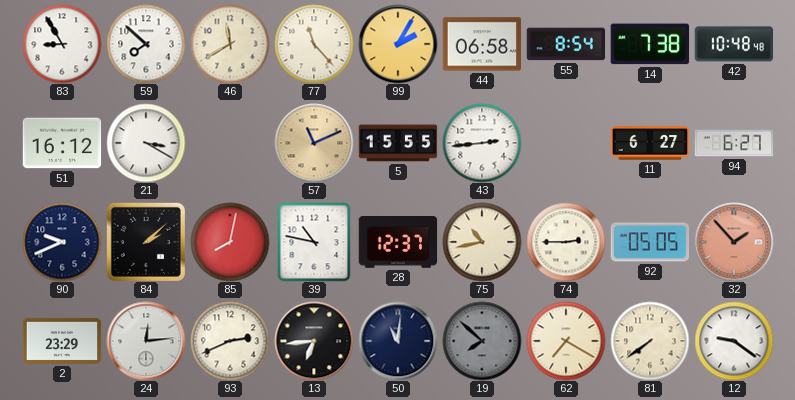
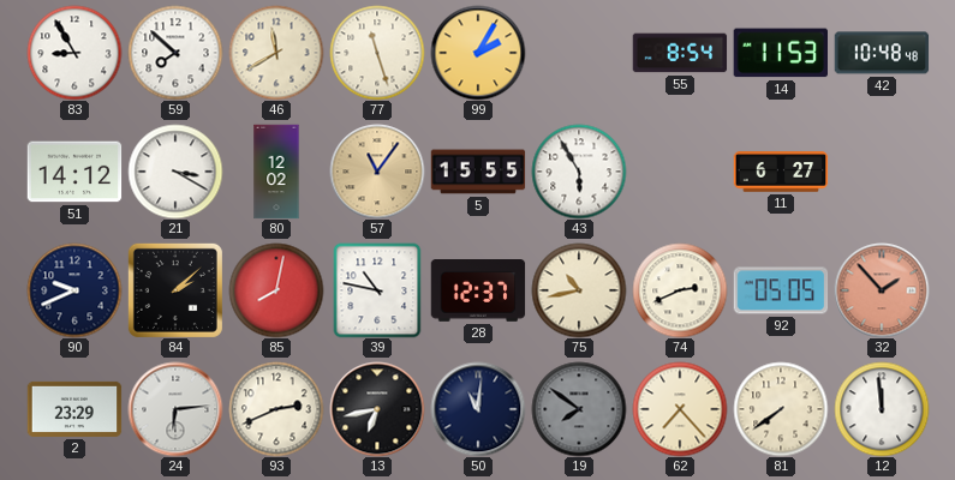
77: 11:23 -> 11:27 (377, 53)
44: 06:58 -> none (482, 44)
14: 7:38 -> 11:53 (780, 53)
51: 16:12 -> 14:12 (74, 172)
80: none -> 12:02 (276, 172)
57: 11:11 -> 11:06 (377, 172)
43: 2:44 -> 5:55 (579, 172)
94: 6:27 -> none (734, 143)
74: 2:45 -> 2:41 (680, 290)
24: 12:14 -> 6:14 (175, 409)
13: 6:44 -> 6:43 (377, 409)
19: 7:52 -> 7:51 (579, 409)
62: 7:20 -> 7:23 (680, 409)
12: 9:21 -> 11:59 (882, 409)
